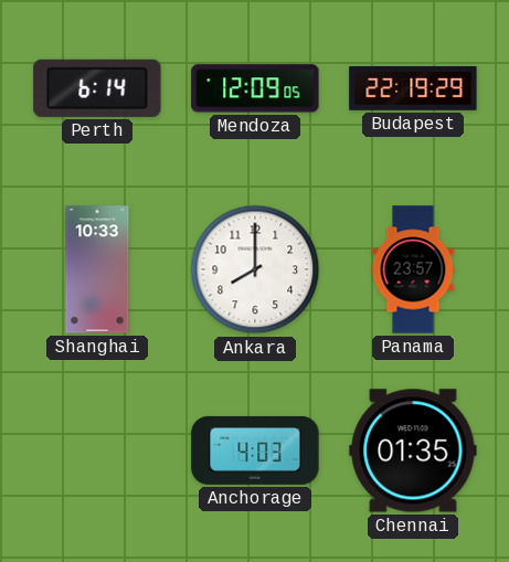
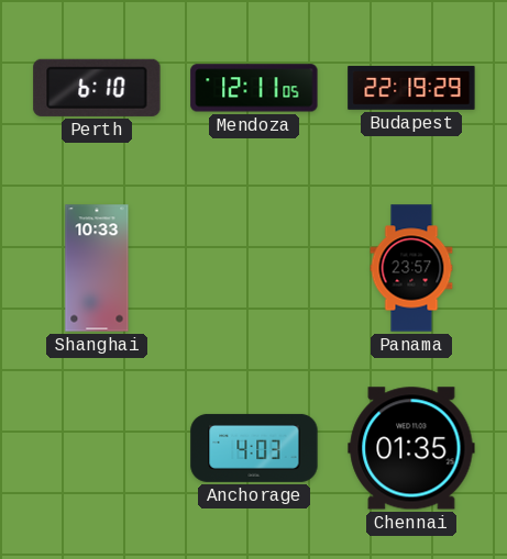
Perth: 6:14 -> 6:10 (97, 88)
Mendoza: 12:09 -> 12:11 (254, 88)
Ankara: 8:00 -> none (255, 269)
